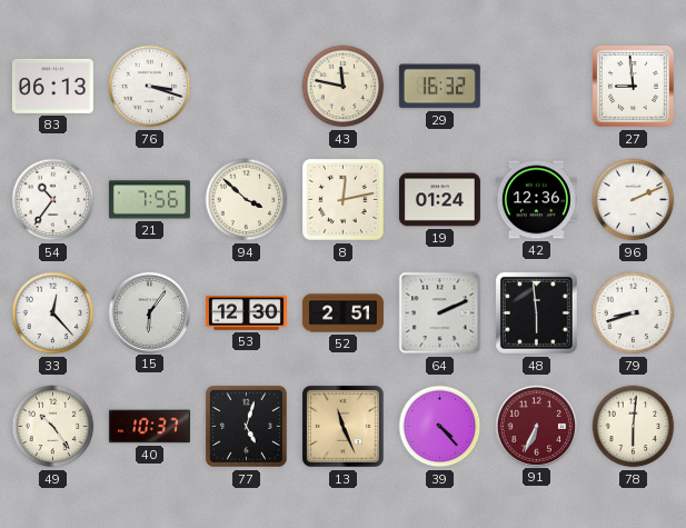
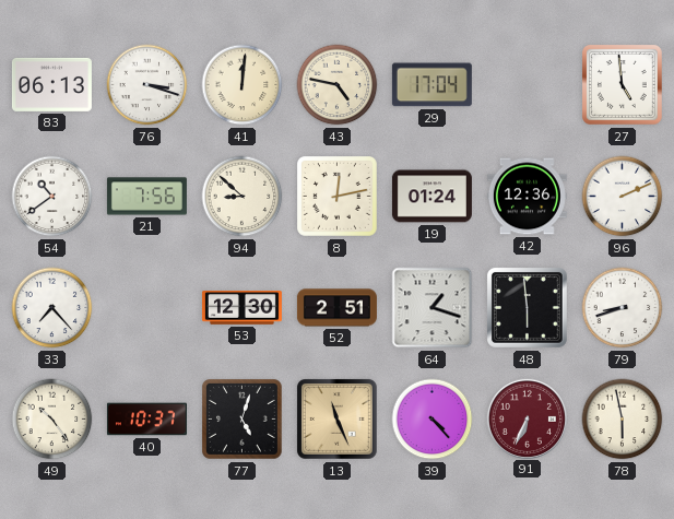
41: none -> 12:01 (243, 85)
43: 11:47 -> 4:47 (338, 85)
29: 16:32 -> 17:04 (431, 85)
27: 8:59 -> 4:59 (623, 85)
54: 10:36 -> 10:39 (52, 197)
94: 3:52 -> 8:52 (243, 197)
33: 12:23 -> 7:23 (52, 308)
15: 6:06 -> none (149, 312)
64: 2:11 -> 1:18 (433, 308)
78: 6:01 -> 5:58 (623, 420)
